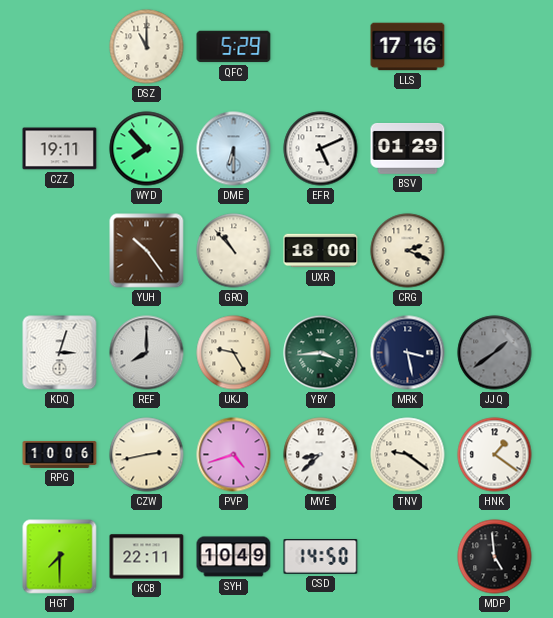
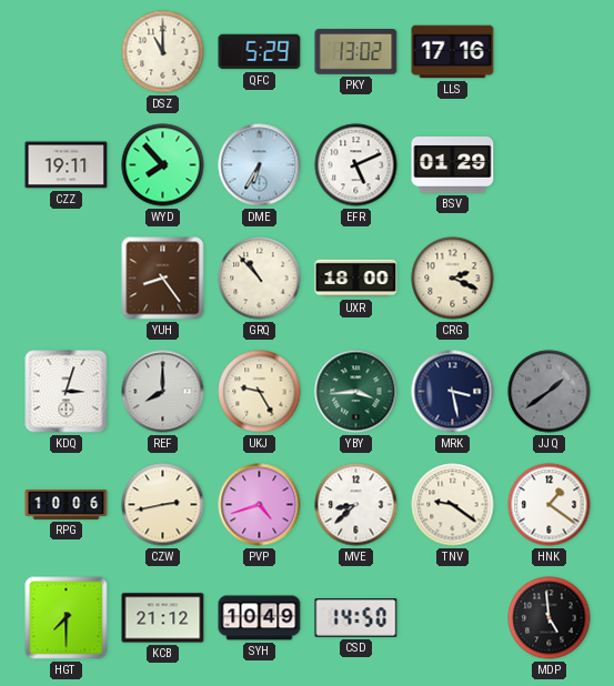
PKY: none -> 13:02 (356, 52)
DME: 6:30 -> 6:35 (260, 165)
YUH: 10:24 -> 8:24 (163, 279)
KCB: 22:11 -> 21:12 (163, 618)
